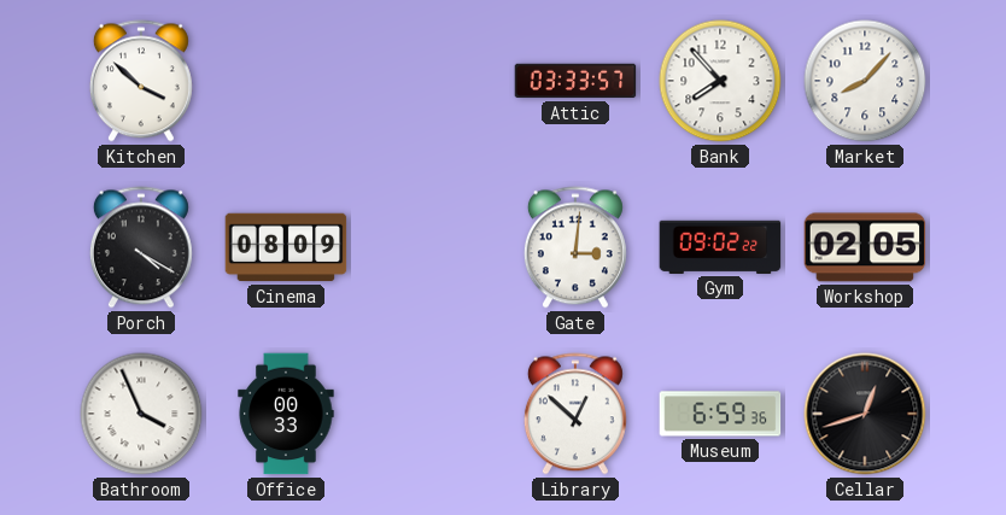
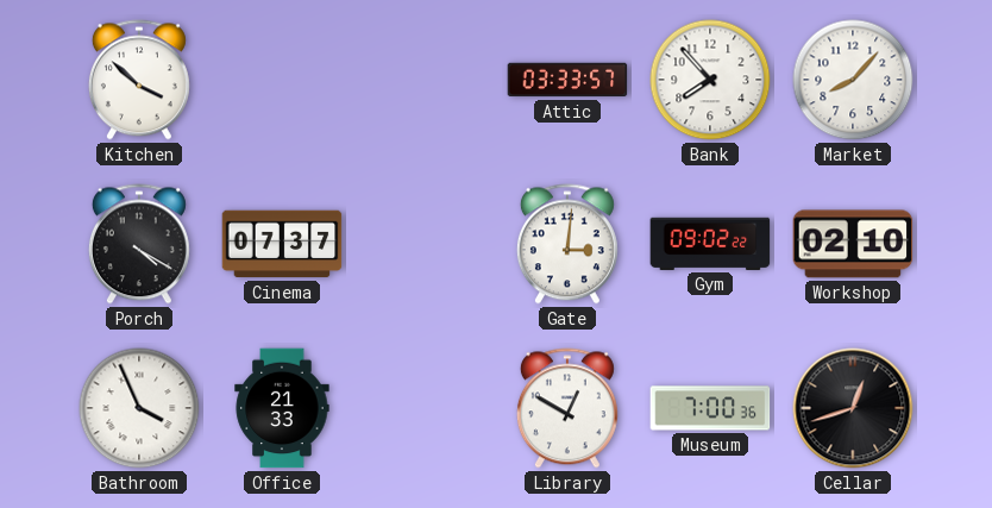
Cinema: 08:09 -> 07:37 (282, 244)
Workshop: 02:05 -> 02:10 (853, 244)
Office: 00:33 -> 21:33 (282, 408)
Library: 12:52 -> 12:50 (567, 408)
Museum: 6:59 -> 7:00 (710, 408)
